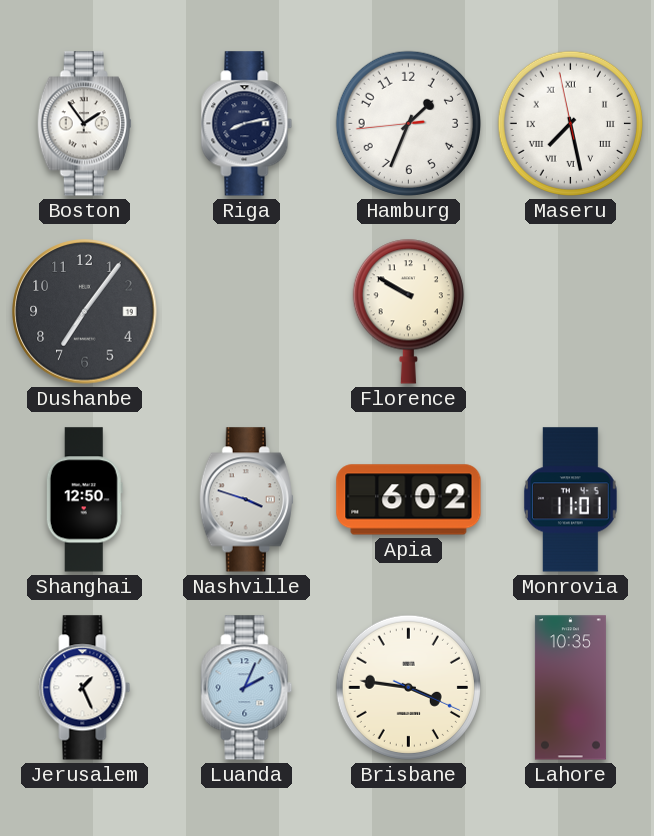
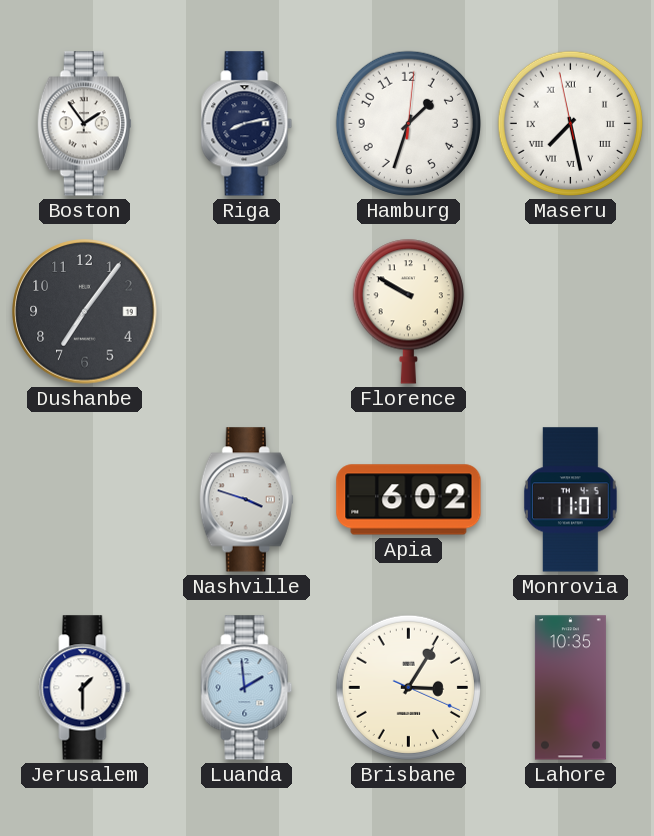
Hamburg: 1:33:44 -> 1:33:01 (408, 123)
Shanghai: 12:50 -> none (84, 500)
Jerusalem: 1:26 -> 1:30 (85, 688)
Luanda: 2:04 -> 1:59 (247, 688)
Brisbane: 3:46 -> 3:05 (408, 687)
